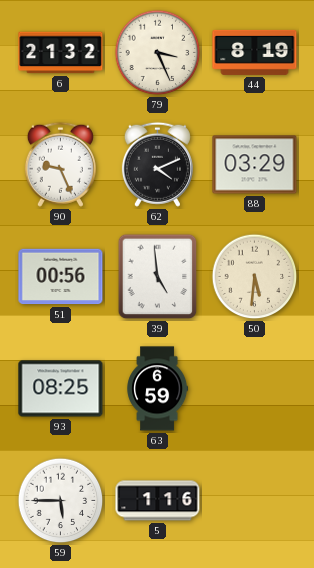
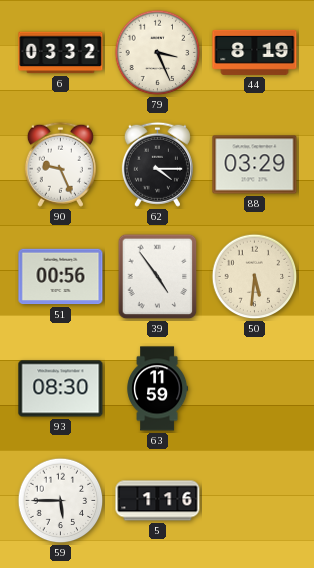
6: 21:32 -> 03:32 (61, 53)
62: 4:11 -> 4:15 (157, 164)
39: 4:59 -> 4:54 (158, 277)
93: 08:25 -> 08:30 (61, 389)
63: 6:59 -> 11:59 (158, 389)
